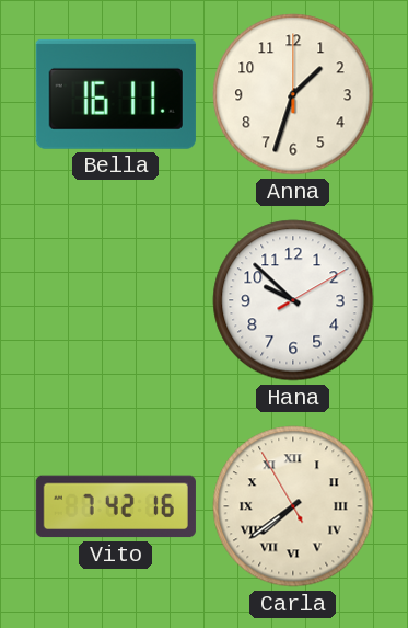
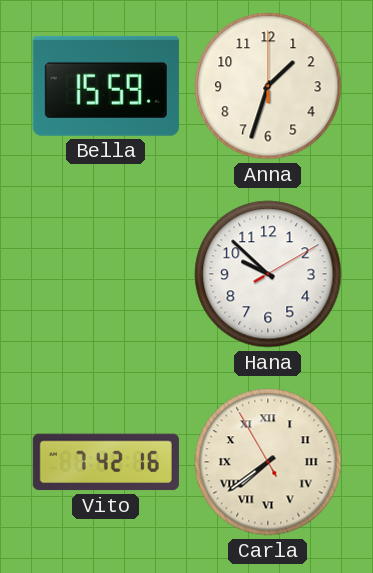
Bella: 16:11 -> 15:59 (106, 86)
